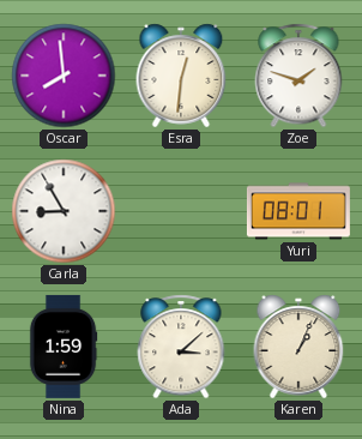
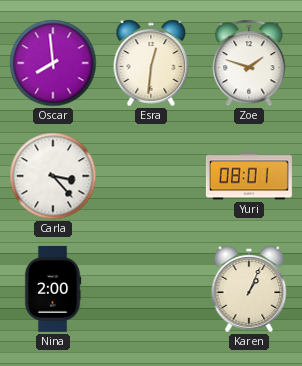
Carla: 8:55 -> 3:23 (53, 176)
Nina: 1:59 -> 2:00 (53, 289)
Ada: 3:08 -> none (181, 347)
